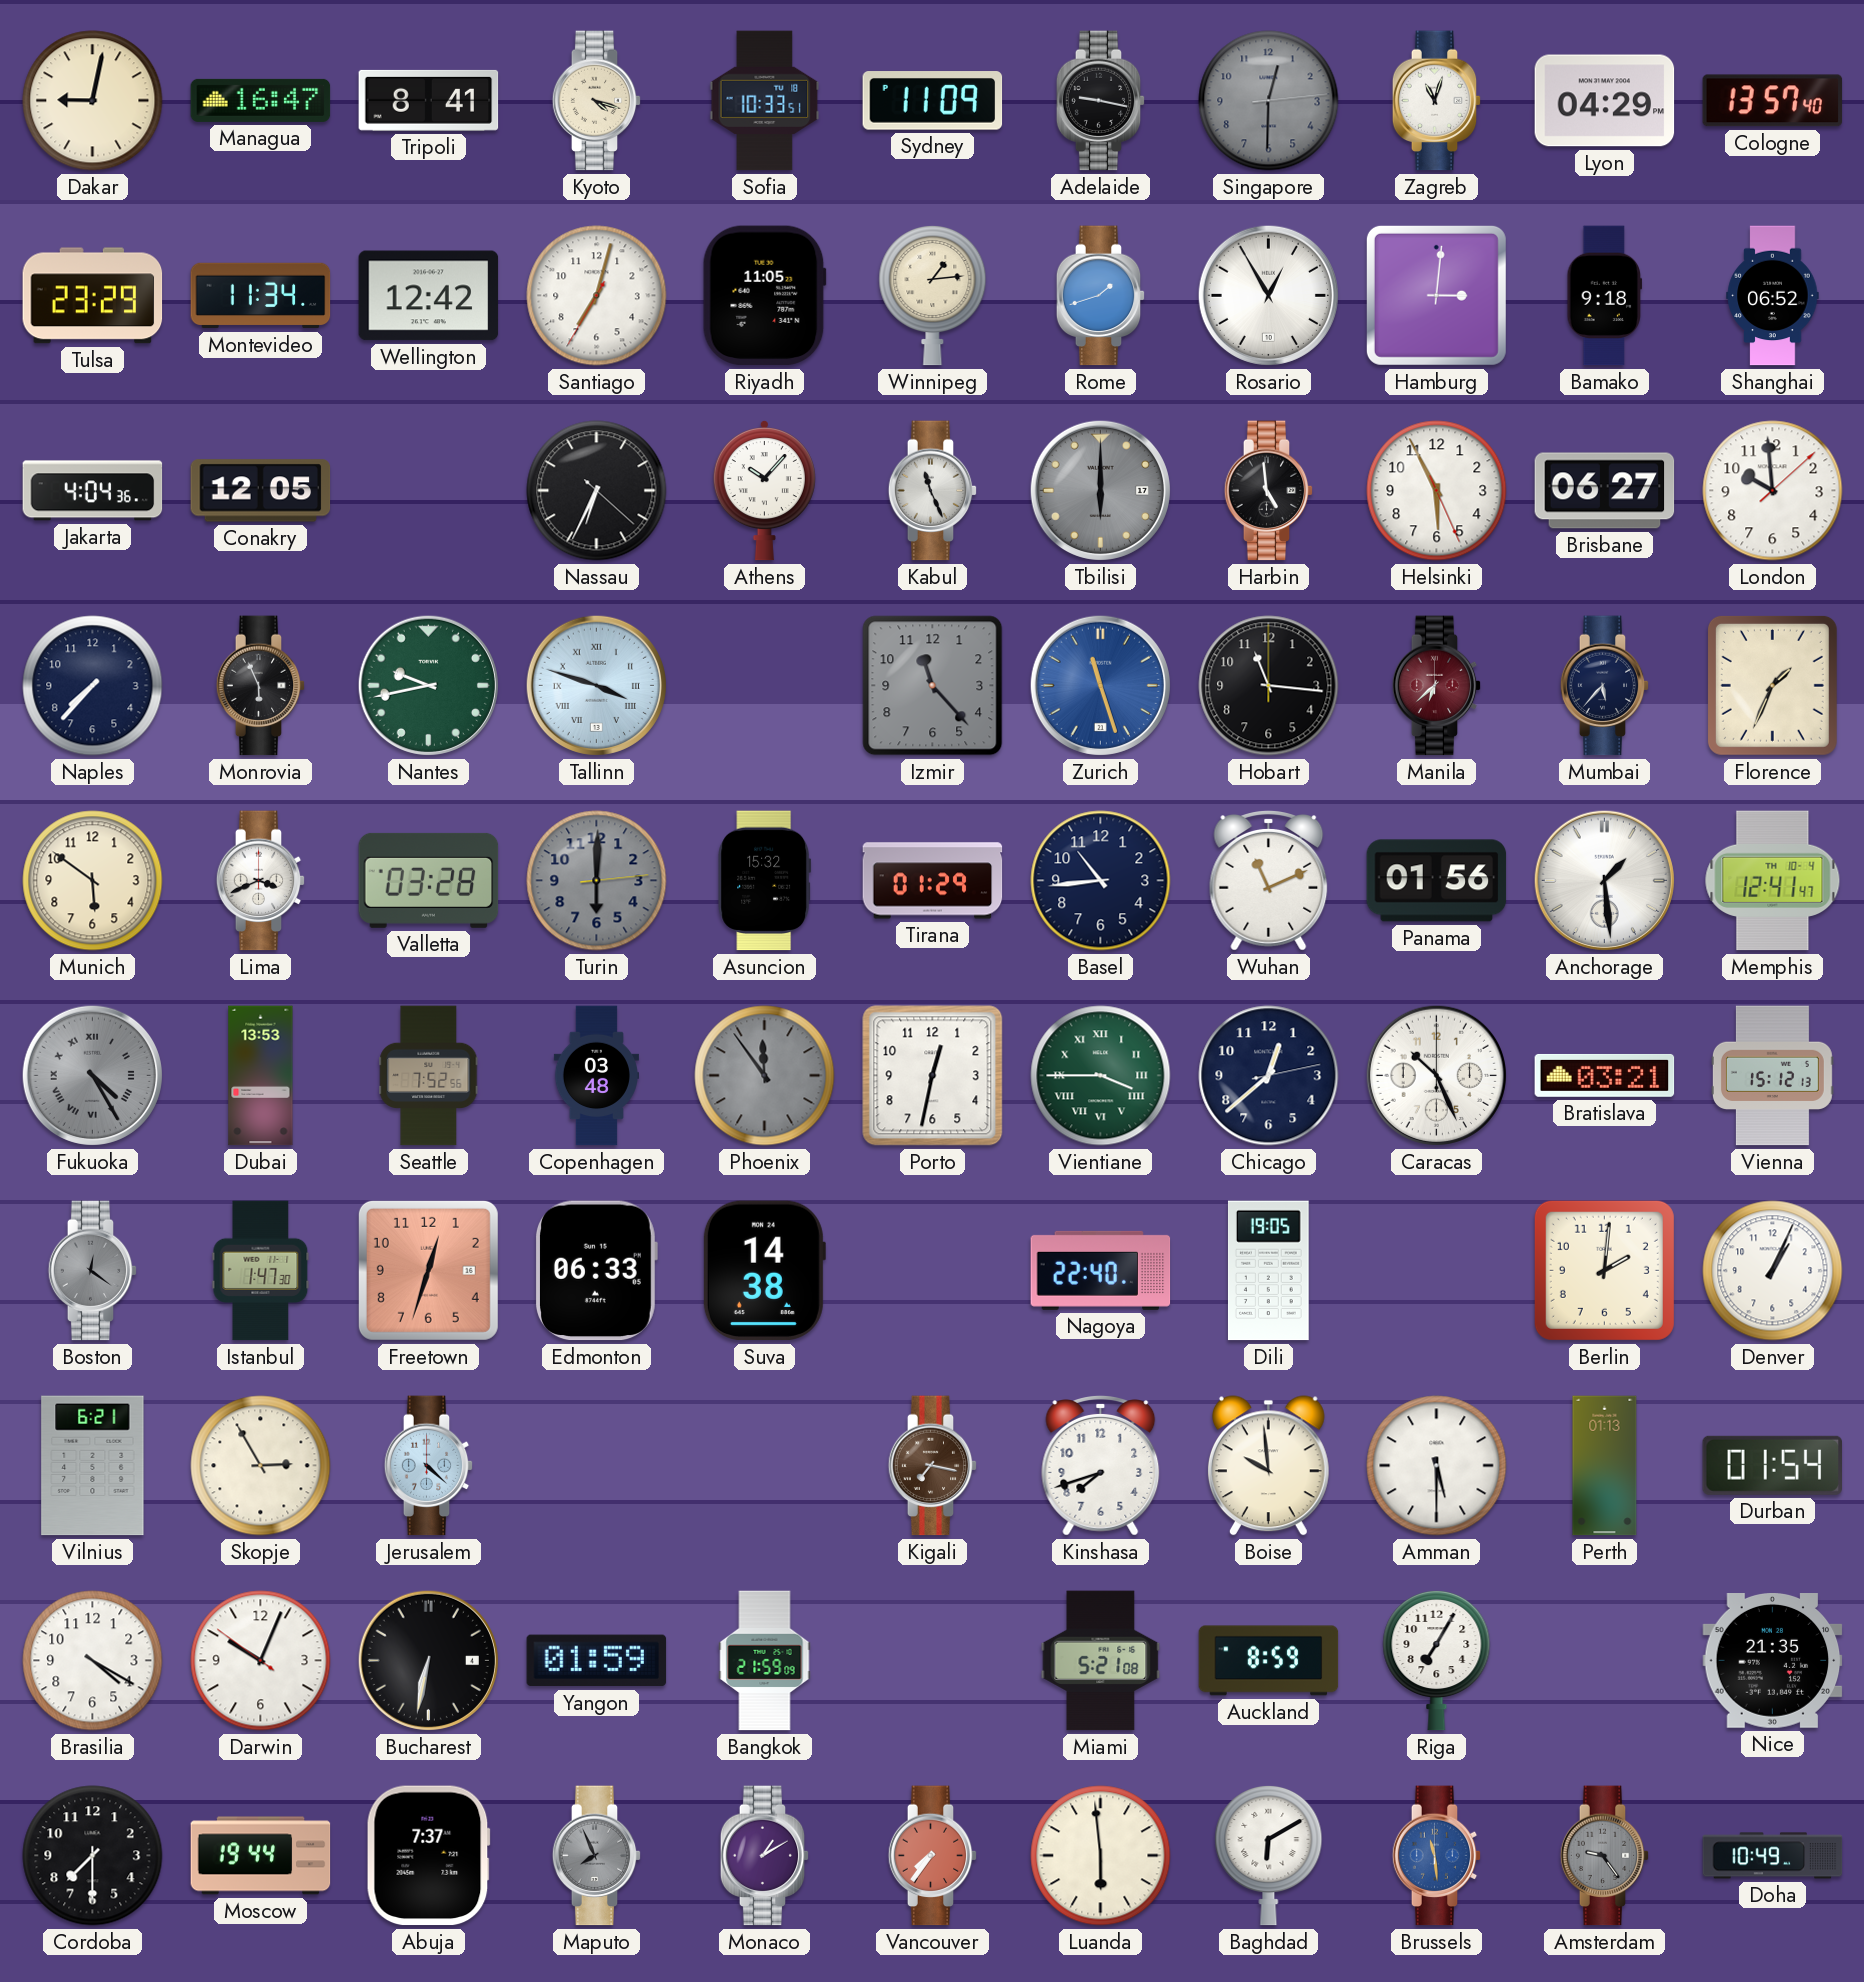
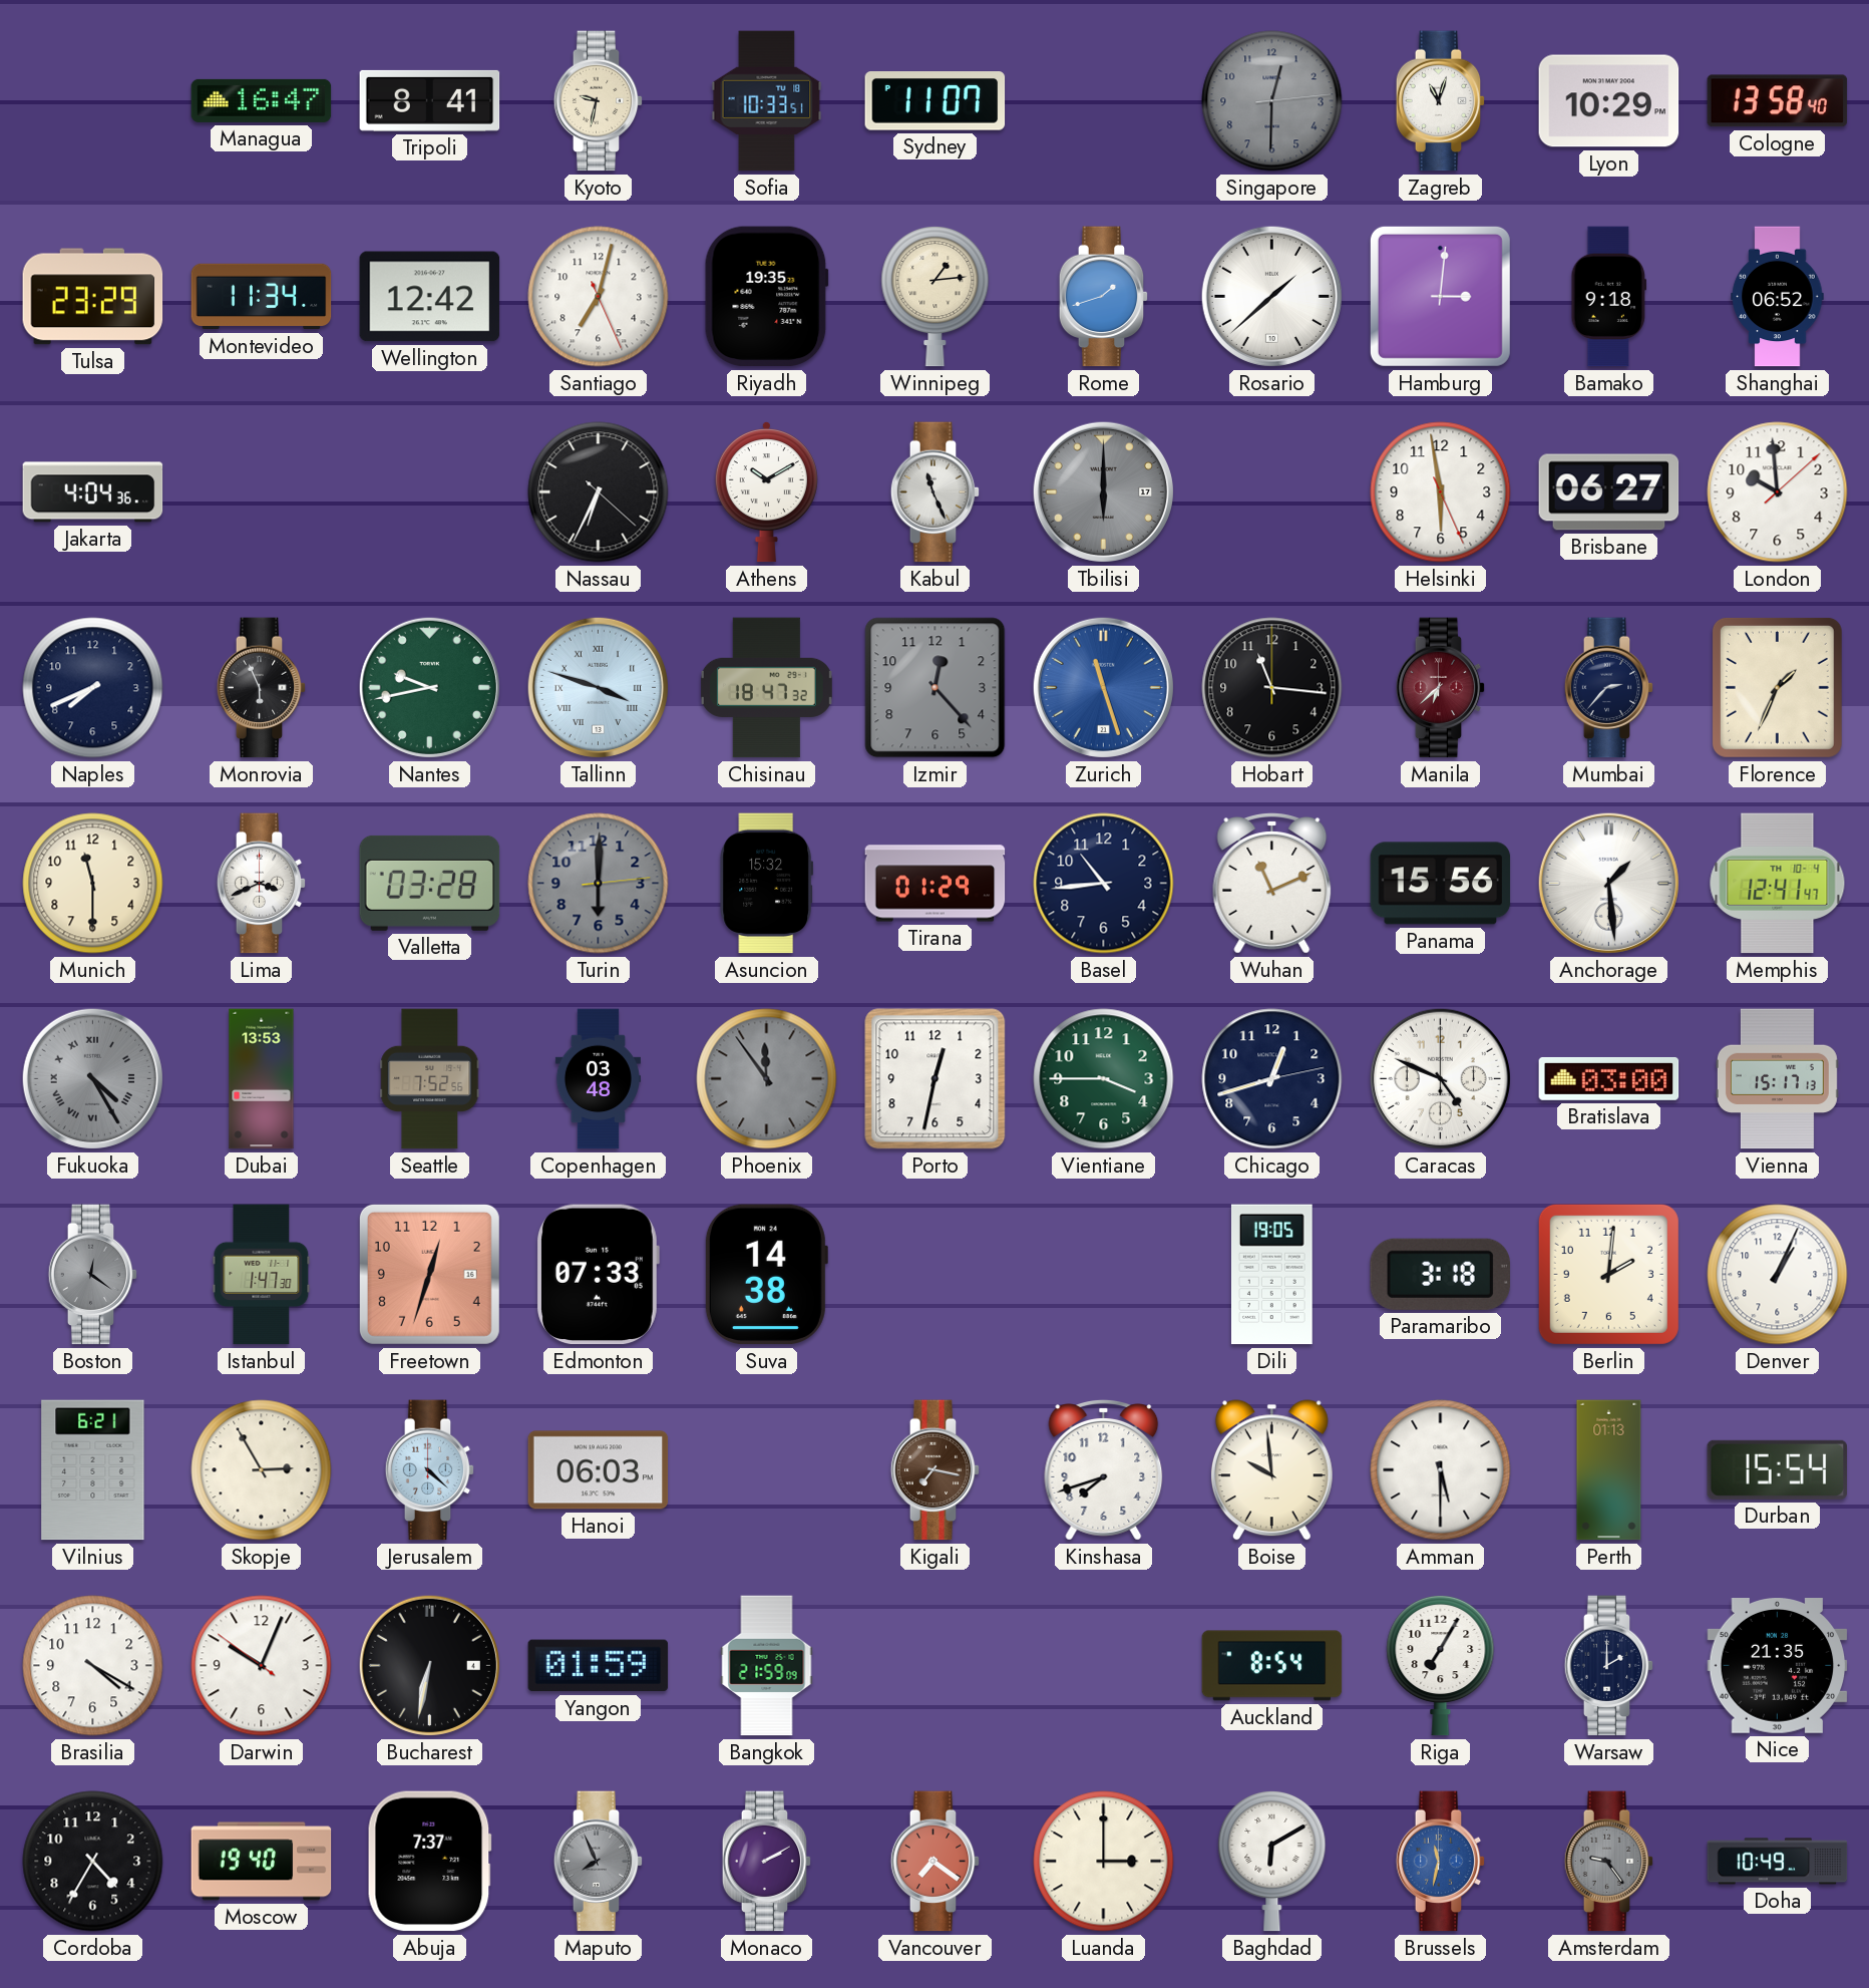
Dakar: 9:02 -> none (93, 101)
Kyoto: 4:18 -> 9:32 (599, 101)
Sydney: 11:09 -> 11:07 (936, 101)
Adelaide: 9:17 -> none (1101, 101)
Lyon: 04:29 -> 10:29 (1609, 101)
Cologne: 13:57 -> 13:58 (1778, 101)
Santiago: 7:02:35 -> 7:02:26 (599, 297)
Riyadh: 11:05 -> 19:35 (766, 297)
Rosario: 12:55 -> 1:38 (1271, 296)
Conakry: 12:05 -> none (261, 491)
Athens: 10:07 -> 10:10 (766, 491)
Harbin: 4:59 -> none (1269, 491)
Helsinki: 5:55 -> 5:58 (1441, 492)
Naples: 7:37 -> 7:41 (93, 688)
Chisinau: none -> 18:47 (766, 688)
Izmir: 11:23 -> 12:23 (936, 688)
Mumbai: 5:37 -> 2:37 (1609, 688)
Munich: 5:51 -> 11:30 (93, 884)
Panama: 01:56 -> 15:56 (1441, 884)
Vientiane numerals: Roman -> Arabic (1104, 1079)
Chicago: 12:38 -> 12:42 (1272, 1079)
Caracas: 10:26 -> 4:49 (1440, 1078)
Bratislava: 03:21 -> 03:00 (1609, 1078)
Vienna: 15:12 -> 15:17 (1777, 1079)
Edmonton: 06:33 -> 07:33 (598, 1275)
Nagoya: 22:40 -> none (1101, 1270)
Paramaribo: none -> 3:18 (1440, 1274)
Hanoi: none -> 06:03 (599, 1470)
Durban: 01:54 -> 15:54 (1777, 1469)
Miami: 5:21 -> none (1101, 1661)
Auckland: 8:59 -> 8:54 (1272, 1666)
Warsaw: none -> 2:00 (1609, 1666)
Cordoba: 7:30 -> 4:35 (93, 1862)
Moscow: 19:44 -> 19:40 (262, 1862)
Monaco: 1:10 -> 2:10 (767, 1862)
Vancouver: 7:36 -> 7:21 (936, 1862)
Luanda: 5:59 -> 3:00 (1104, 1862)
Brussels: 11:29 -> 11:32 (1441, 1862)
